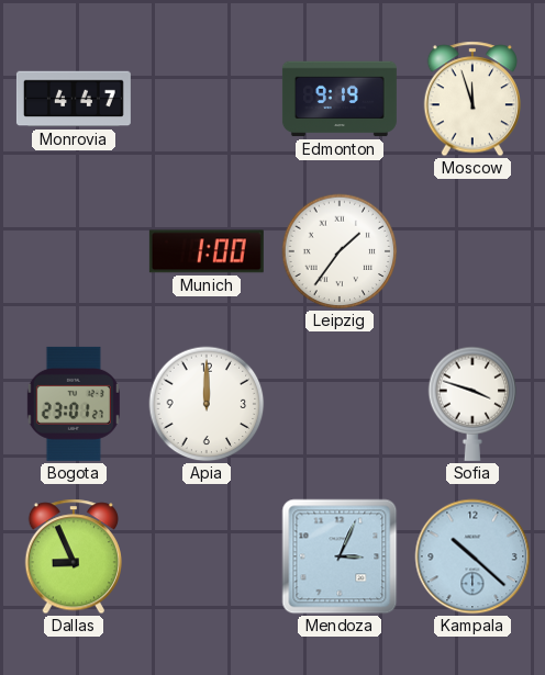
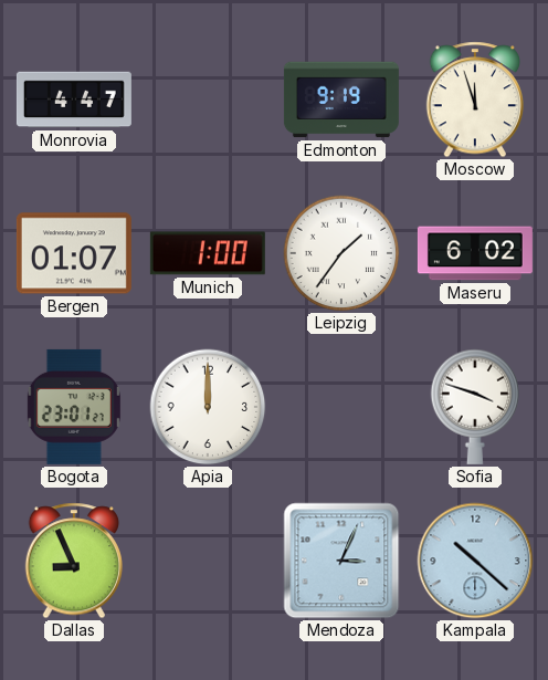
Bergen: none -> 01:07 (74, 253)
Maseru: none -> 6:02 (475, 253)
